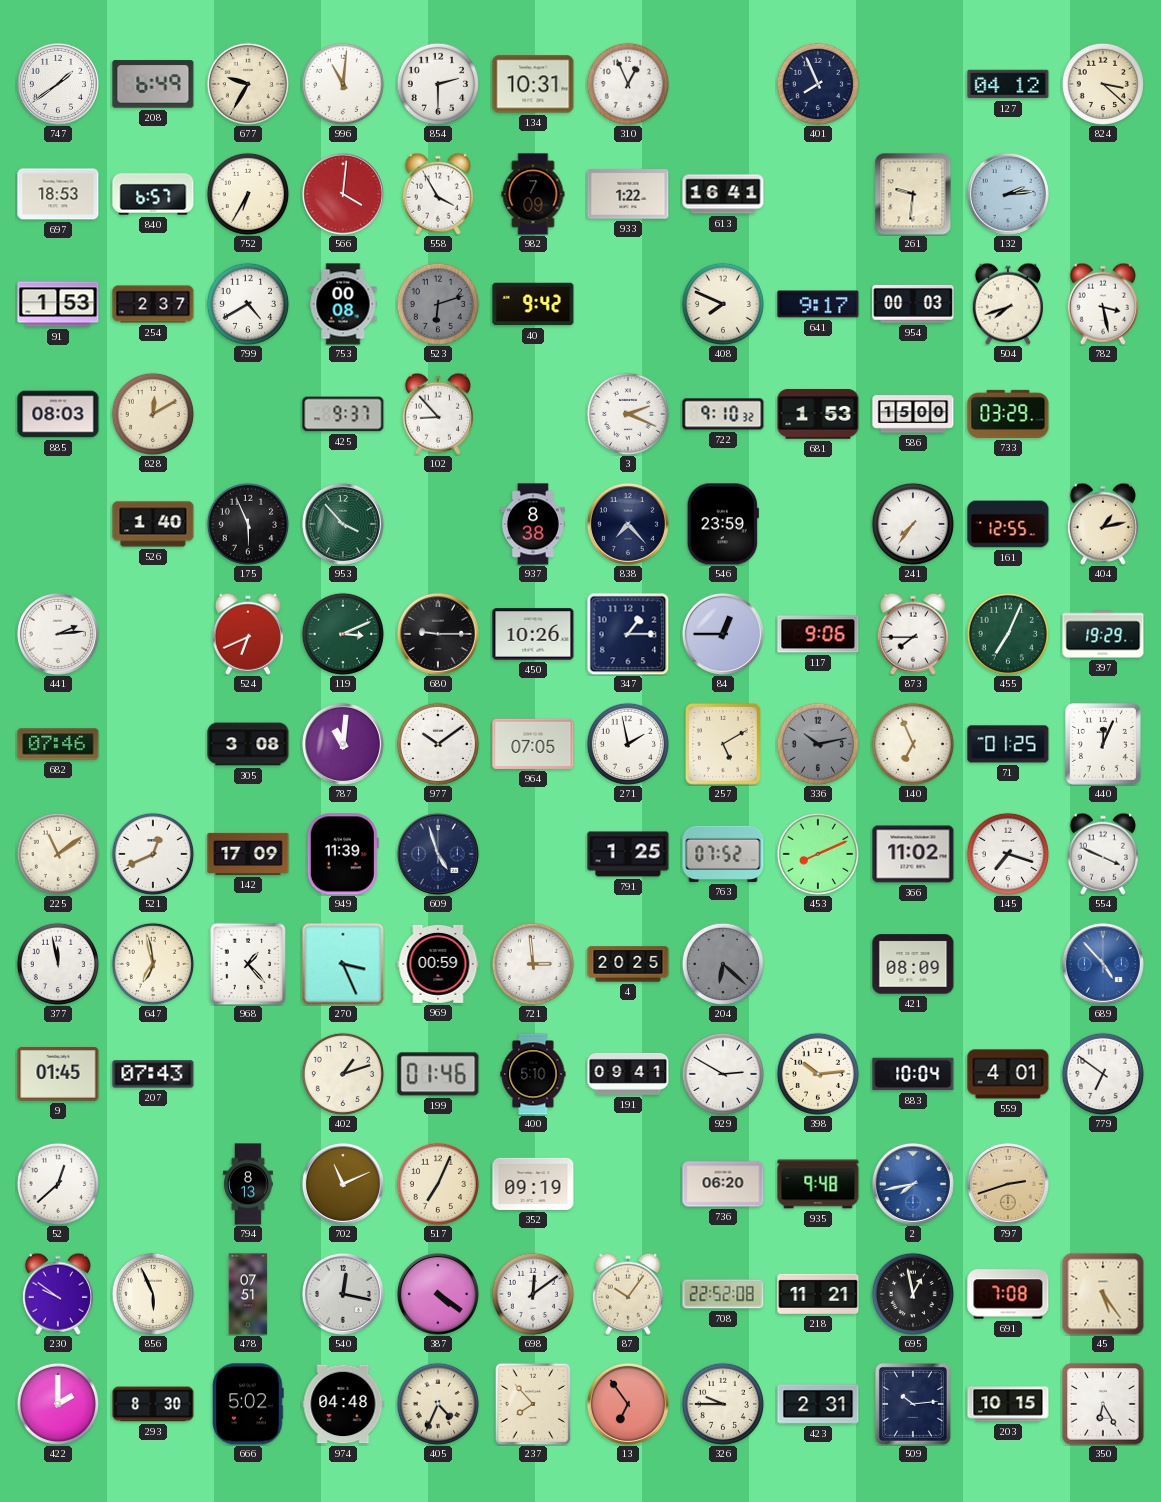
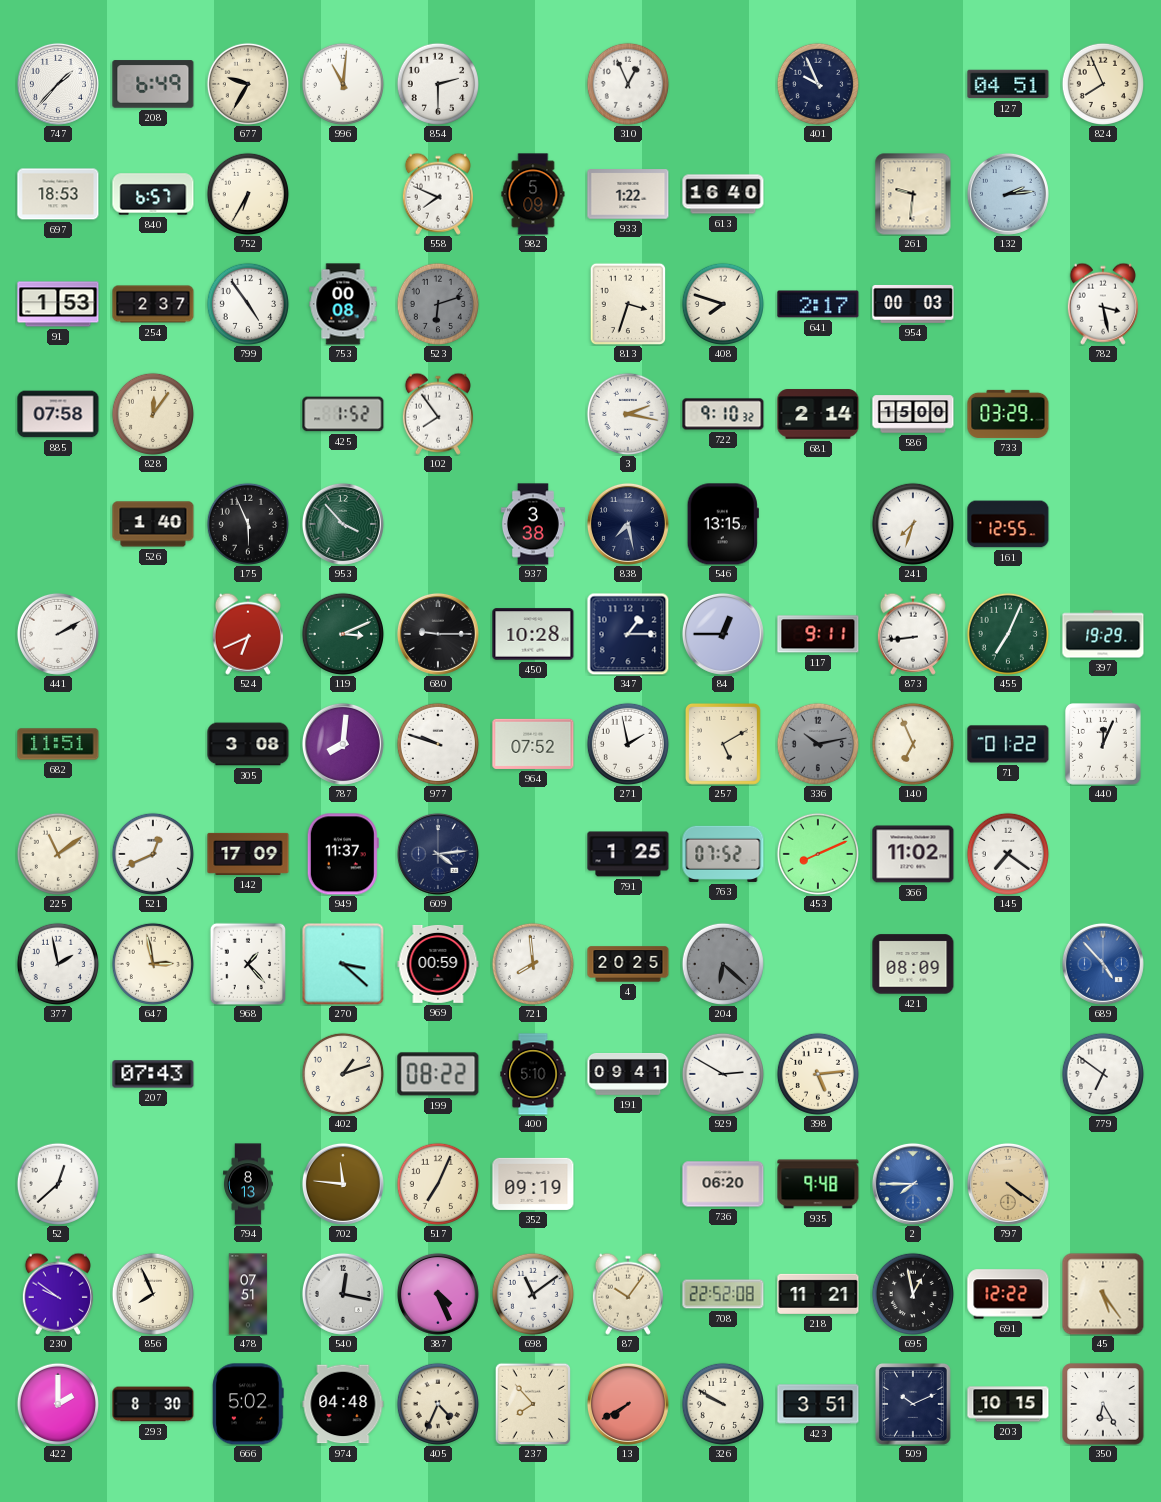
747: 1:39 -> 1:37 (58, 84)
134: 10:31 -> none (533, 84)
401: 7:56 -> 9:56 (818, 84)
127: 04:12 -> 04:51 (1008, 84)
824: 3:22 -> 7:56 (1103, 84)
566: 4:01 -> none (343, 194)
558: 3:55 -> 7:49 (438, 194)
982: 7:09 -> 5:09 (533, 194)
613: 16:41 -> 16:40 (723, 194)
799: 4:40 -> 4:54 (248, 304)
40: 9:42 -> none (533, 304)
813: none -> 3:33 (627, 304)
408: 7:49 -> 7:48 (723, 304)
641: 9:17 -> 2:17 (818, 304)
504: 7:42 -> none (1008, 304)
885: 08:03 -> 07:58 (58, 414)
828: 12:10 -> 12:06 (153, 414)
425: 9:37 -> 1:52 (343, 414)
102: 8:53 -> 7:54 (438, 414)
3: 2:19 -> 2:17 (628, 414)
681: 1:53 -> 2:14 (818, 414)
937: 8:38 -> 3:38 (533, 524)
838: 7:23 -> 7:28 (628, 524)
546: 23:59 -> 13:15 (723, 524)
241: 7:36 -> 7:33 (913, 524)
404: 1:13 -> none (1103, 524)
441: 2:14 -> 2:10 (58, 634)
450: 10:26 -> 10:28 (533, 634)
117: 9:06 -> 9:11 (818, 634)
873: 7:45 -> 8:44 (913, 634)
682: 07:46 -> 11:51 (58, 744)
787: 11:01 -> 8:01 (343, 744)
977: 10:09 -> 9:48 (438, 744)
964: 07:05 -> 07:52 (533, 744)
71: 01:25 -> 01:22 (1008, 744)
949: 11:39 -> 11:37 (343, 854)
609: 4:57 -> 4:14 (438, 854)
145: 7:18 -> 7:21 (1008, 854)
554: 3:49 -> none (1103, 854)
377: 11:58 -> 1:58 (58, 964)
647: 6:58 -> 2:58 (153, 964)
270: 3:26 -> 3:22 (343, 964)
721: 2:59 -> 7:59 (533, 964)
9: 01:45 -> none (58, 1074)
199: 01:46 -> 08:22 (438, 1074)
398: 10:14 -> 5:14 (818, 1074)
883: 10:04 -> none (913, 1074)
559: 4:01 -> none (1008, 1074)
702: 11:11 -> 11:46 (343, 1184)
2: 7:43 -> 7:45 (913, 1184)
797: 2:42 -> 4:21 (1008, 1184)
856: 5:56 -> 7:56 (153, 1294)
387: 4:21 -> 4:26 (438, 1294)
698: 12:09 -> 11:09 (533, 1294)
691: 7:08 -> 12:22 (1008, 1294)
13: 6:54 -> 7:40 (628, 1404)
326: 9:45 -> 9:50 (723, 1404)
423: 2:31 -> 3:51 (818, 1404)
509: 10:14 -> 10:11 (913, 1405)
